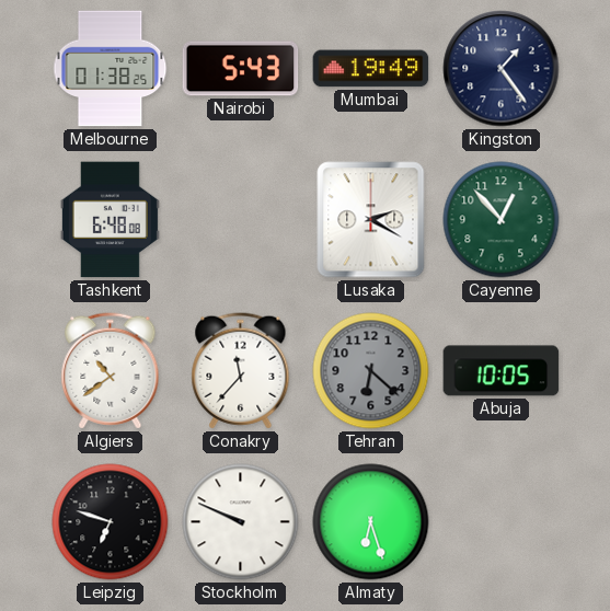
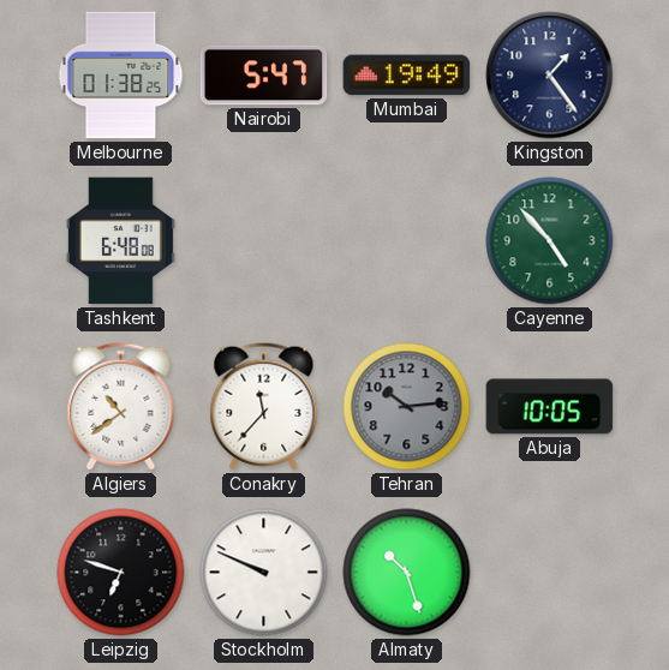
Nairobi: 5:43 -> 5:47 (264, 76)
Lusaka: 2:20 -> none (371, 220)
Cayenne: 12:53 -> 4:53 (550, 241)
Tehran: 6:22 -> 10:14 (407, 407)
Almaty: 6:27 -> 10:27 (407, 573)
